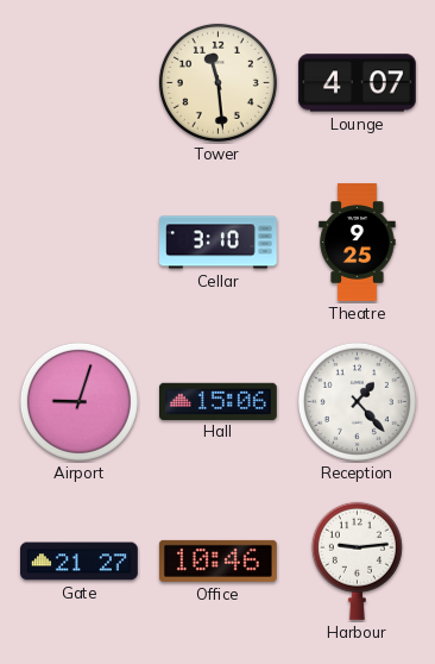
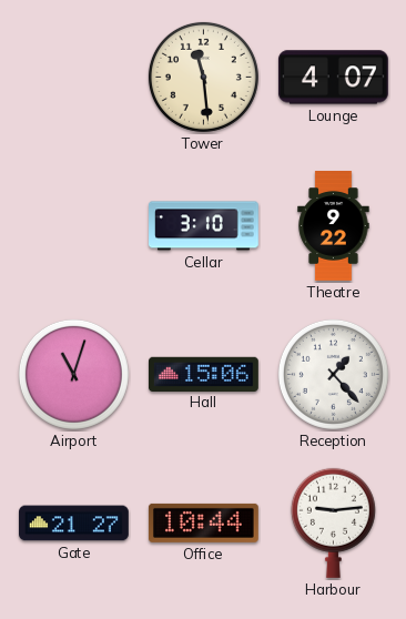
Theatre: 9:25 -> 9:22 (334, 226)
Airport: 9:03 -> 11:03 (73, 374)
Office: 10:46 -> 10:44 (203, 522)
